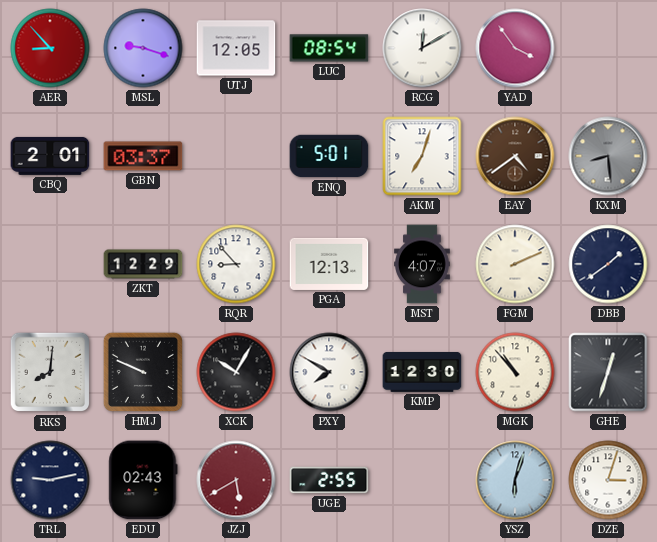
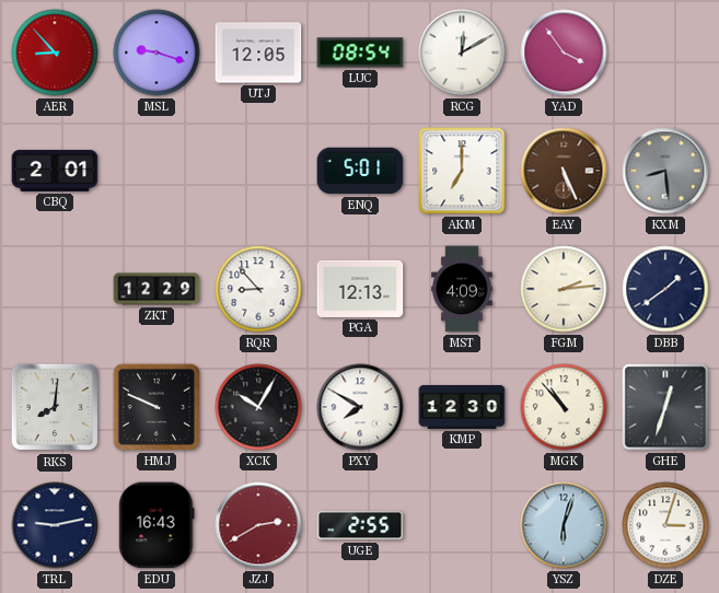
GBN: 03:37 -> none (143, 156)
AKM: 7:03 -> 7:00 (462, 171)
EAY: 4:39 -> 5:26 (564, 171)
MST: 4:07 -> 4:09 (462, 289)
FGM: 2:11 -> 2:14 (564, 289)
EDU: 02:43 -> 16:43 (156, 525)
JZJ: 5:40 -> 2:40 (258, 525)
